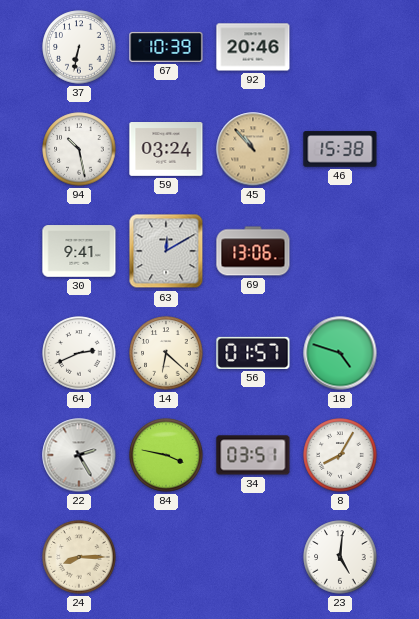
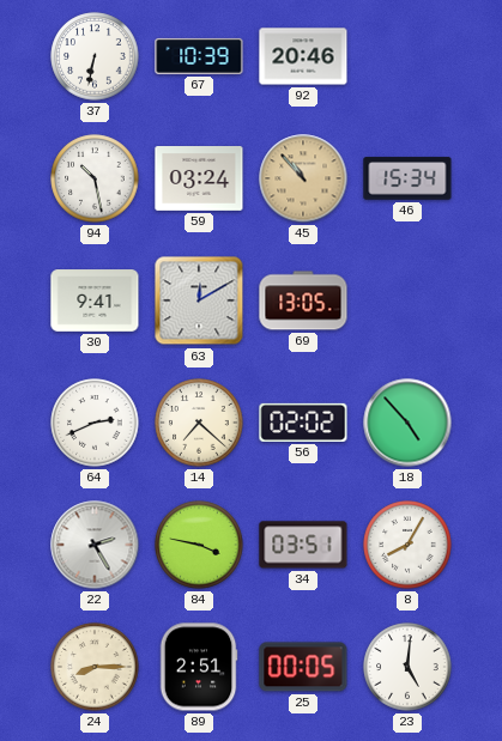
46: 15:38 -> 15:34 (407, 178)
69: 13:06 -> 13:05 (303, 300)
14: 6:22 -> 7:22 (199, 423)
56: 01:57 -> 02:02 (303, 423)
18: 4:48 -> 4:53 (407, 423)
89: none -> 2:51 (199, 667)
25: none -> 00:05 (303, 667)
